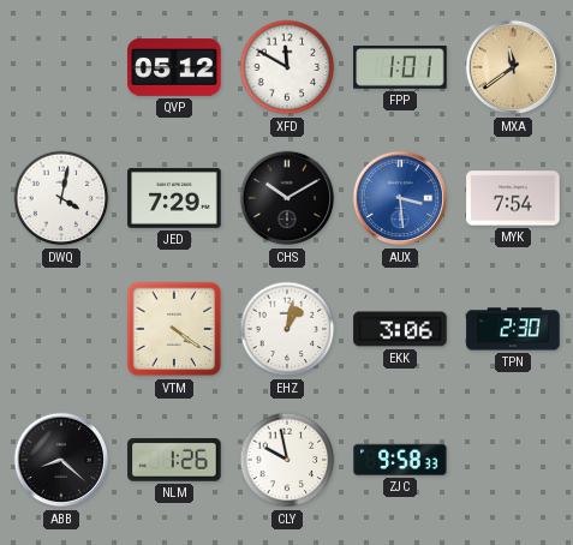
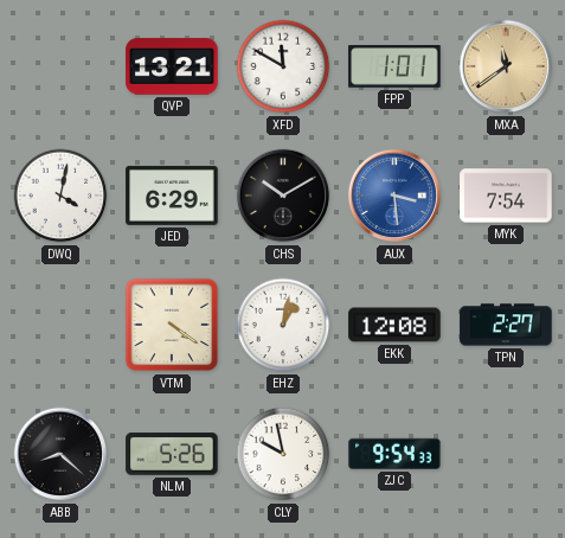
QVP: 05:12 -> 13:21 (172, 66)
JED: 7:29 -> 6:29 (172, 196)
EKK: 3:06 -> 12:08 (394, 325)
TPN: 2:30 -> 2:27 (506, 325)
NLM: 1:26 -> 5:26 (172, 454)
ZJC: 9:58 -> 9:54 (394, 454)
